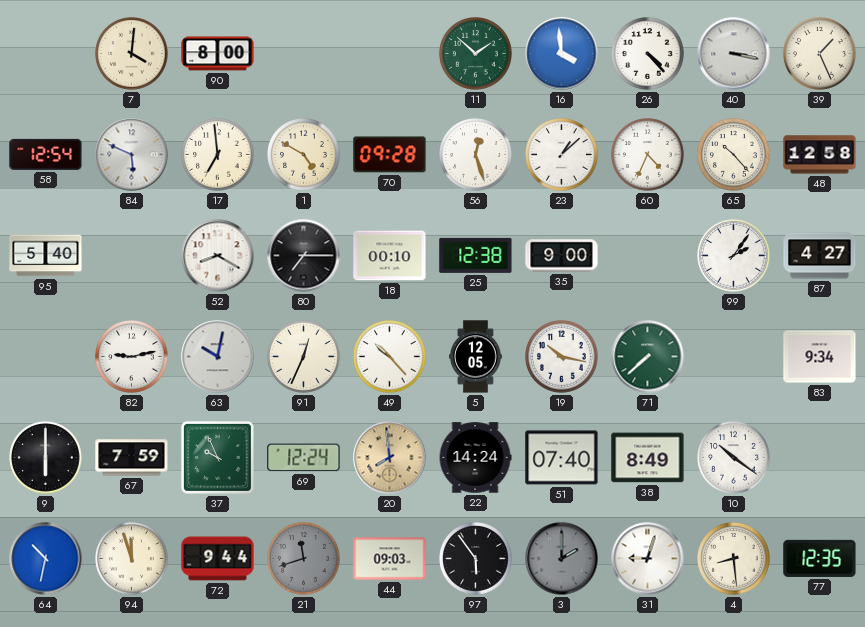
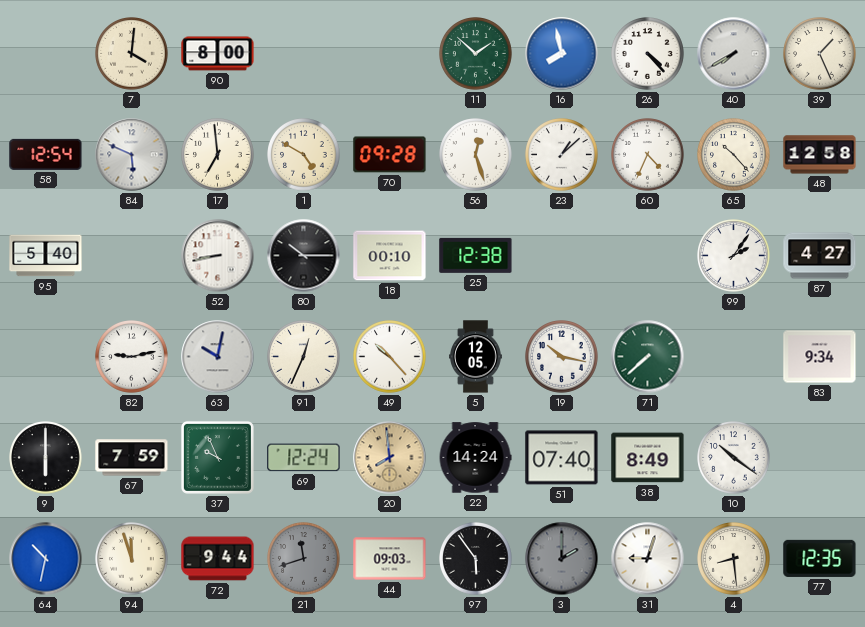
16: 3:59 -> 7:58 (562, 54)
40: 3:17 -> 7:40 (734, 54)
52: 8:20 -> 8:43 (218, 256)
80: 7:15 -> 10:15 (304, 256)
35: 9:00 -> none (562, 256)
